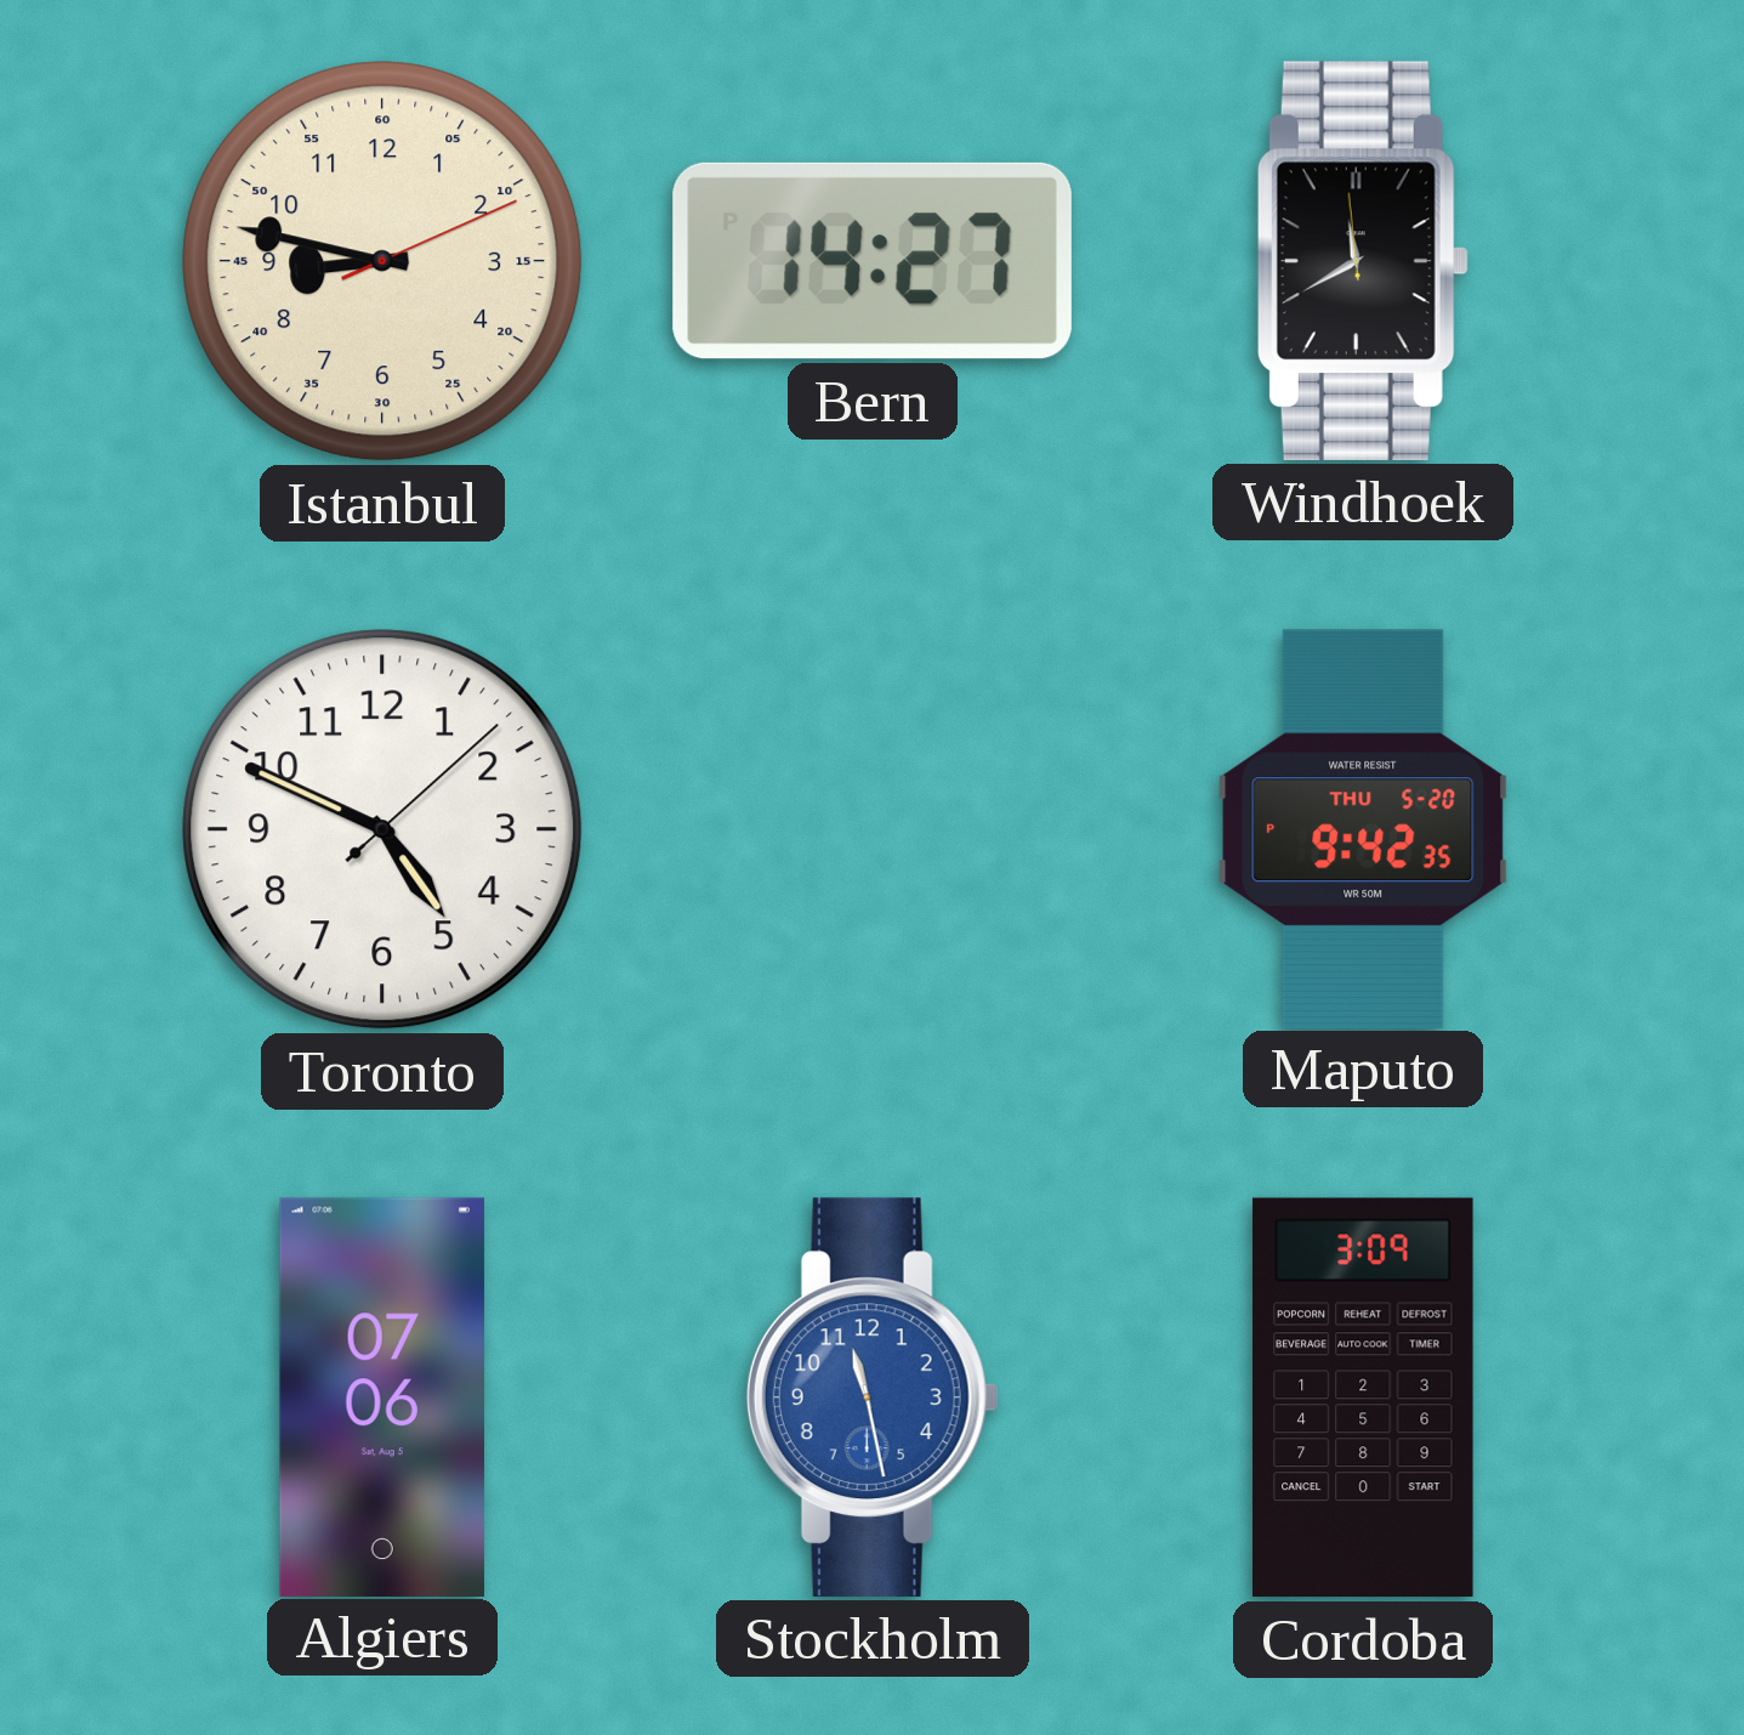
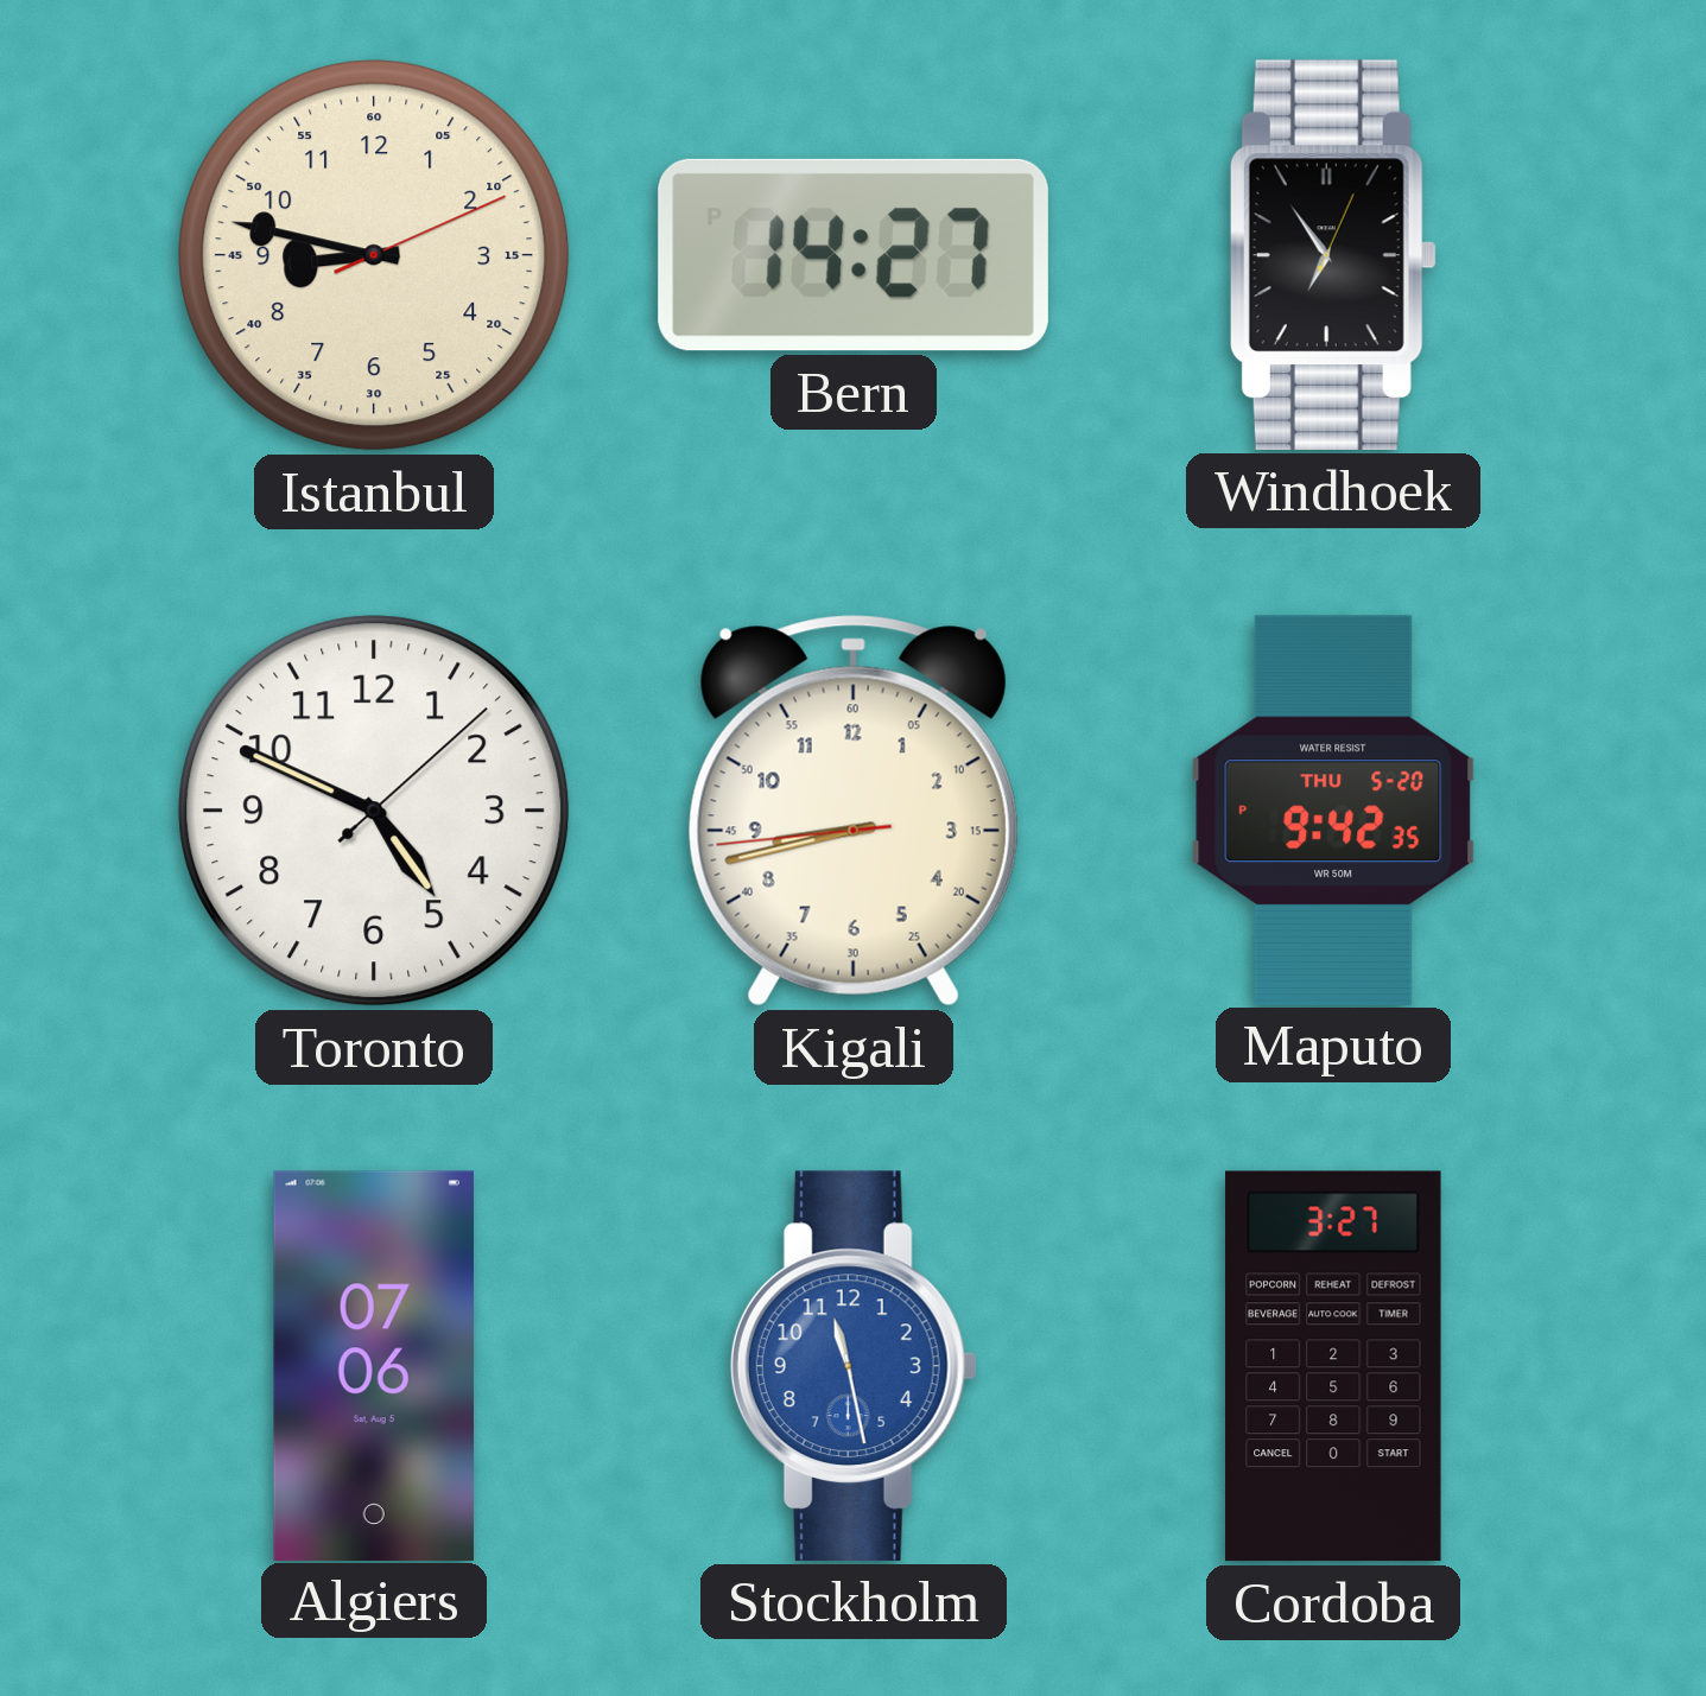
Windhoek: 11:39 -> 6:54 (1333, 255)
Kigali: none -> 8:42 (854, 811)
Cordoba: 3:09 -> 3:27 (1333, 1366)
